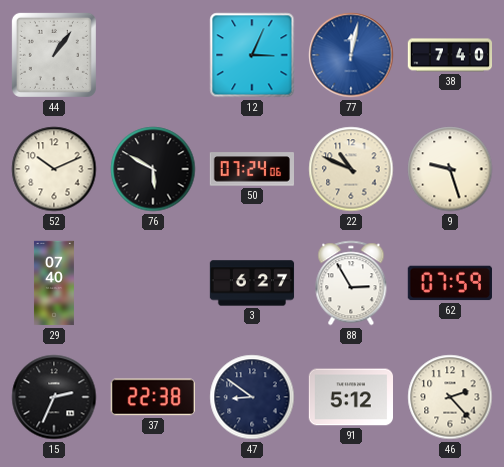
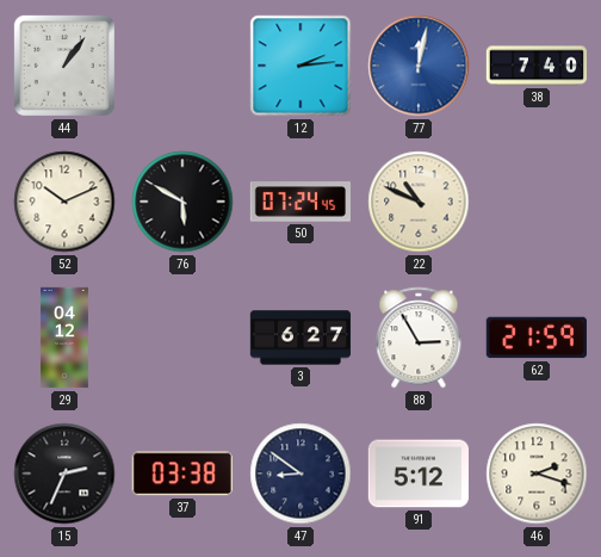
12: 3:04 -> 2:14 (300, 66)
50: 07:24:06 -> 07:24:45 (299, 202)
9: 9:27 -> none (450, 169)
29: 07:40 -> 04:12 (64, 338)
62: 07:59 -> 21:59 (537, 338)
37: 22:38 -> 03:38 (182, 474)
46: 2:23 -> 2:18 (537, 474)
